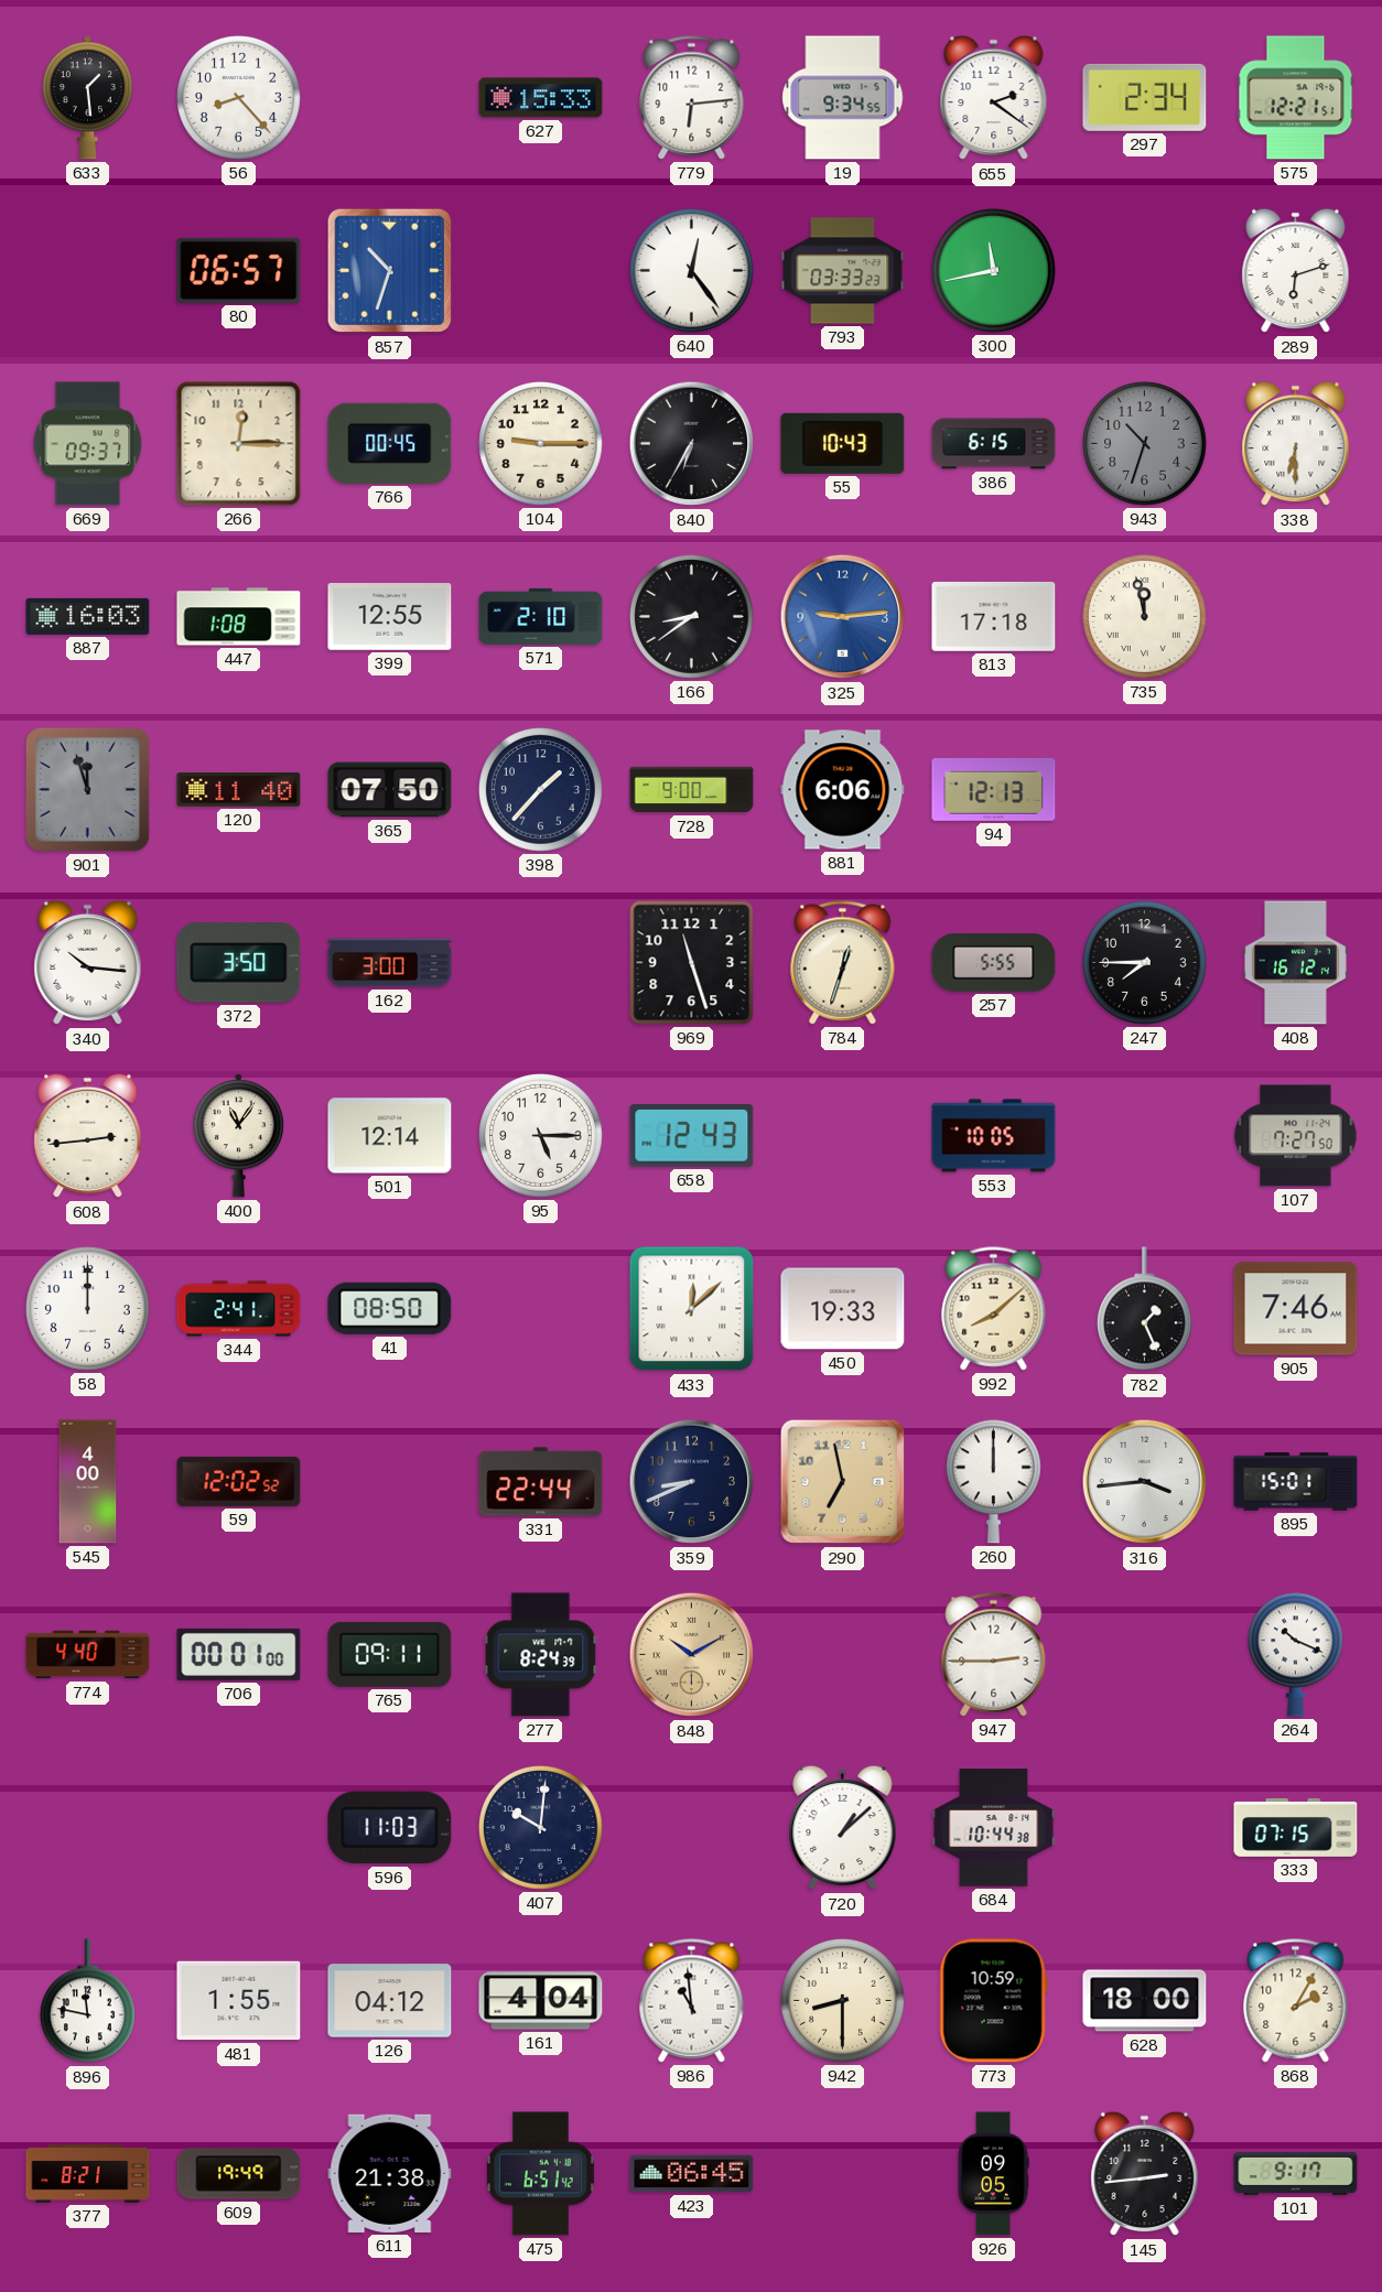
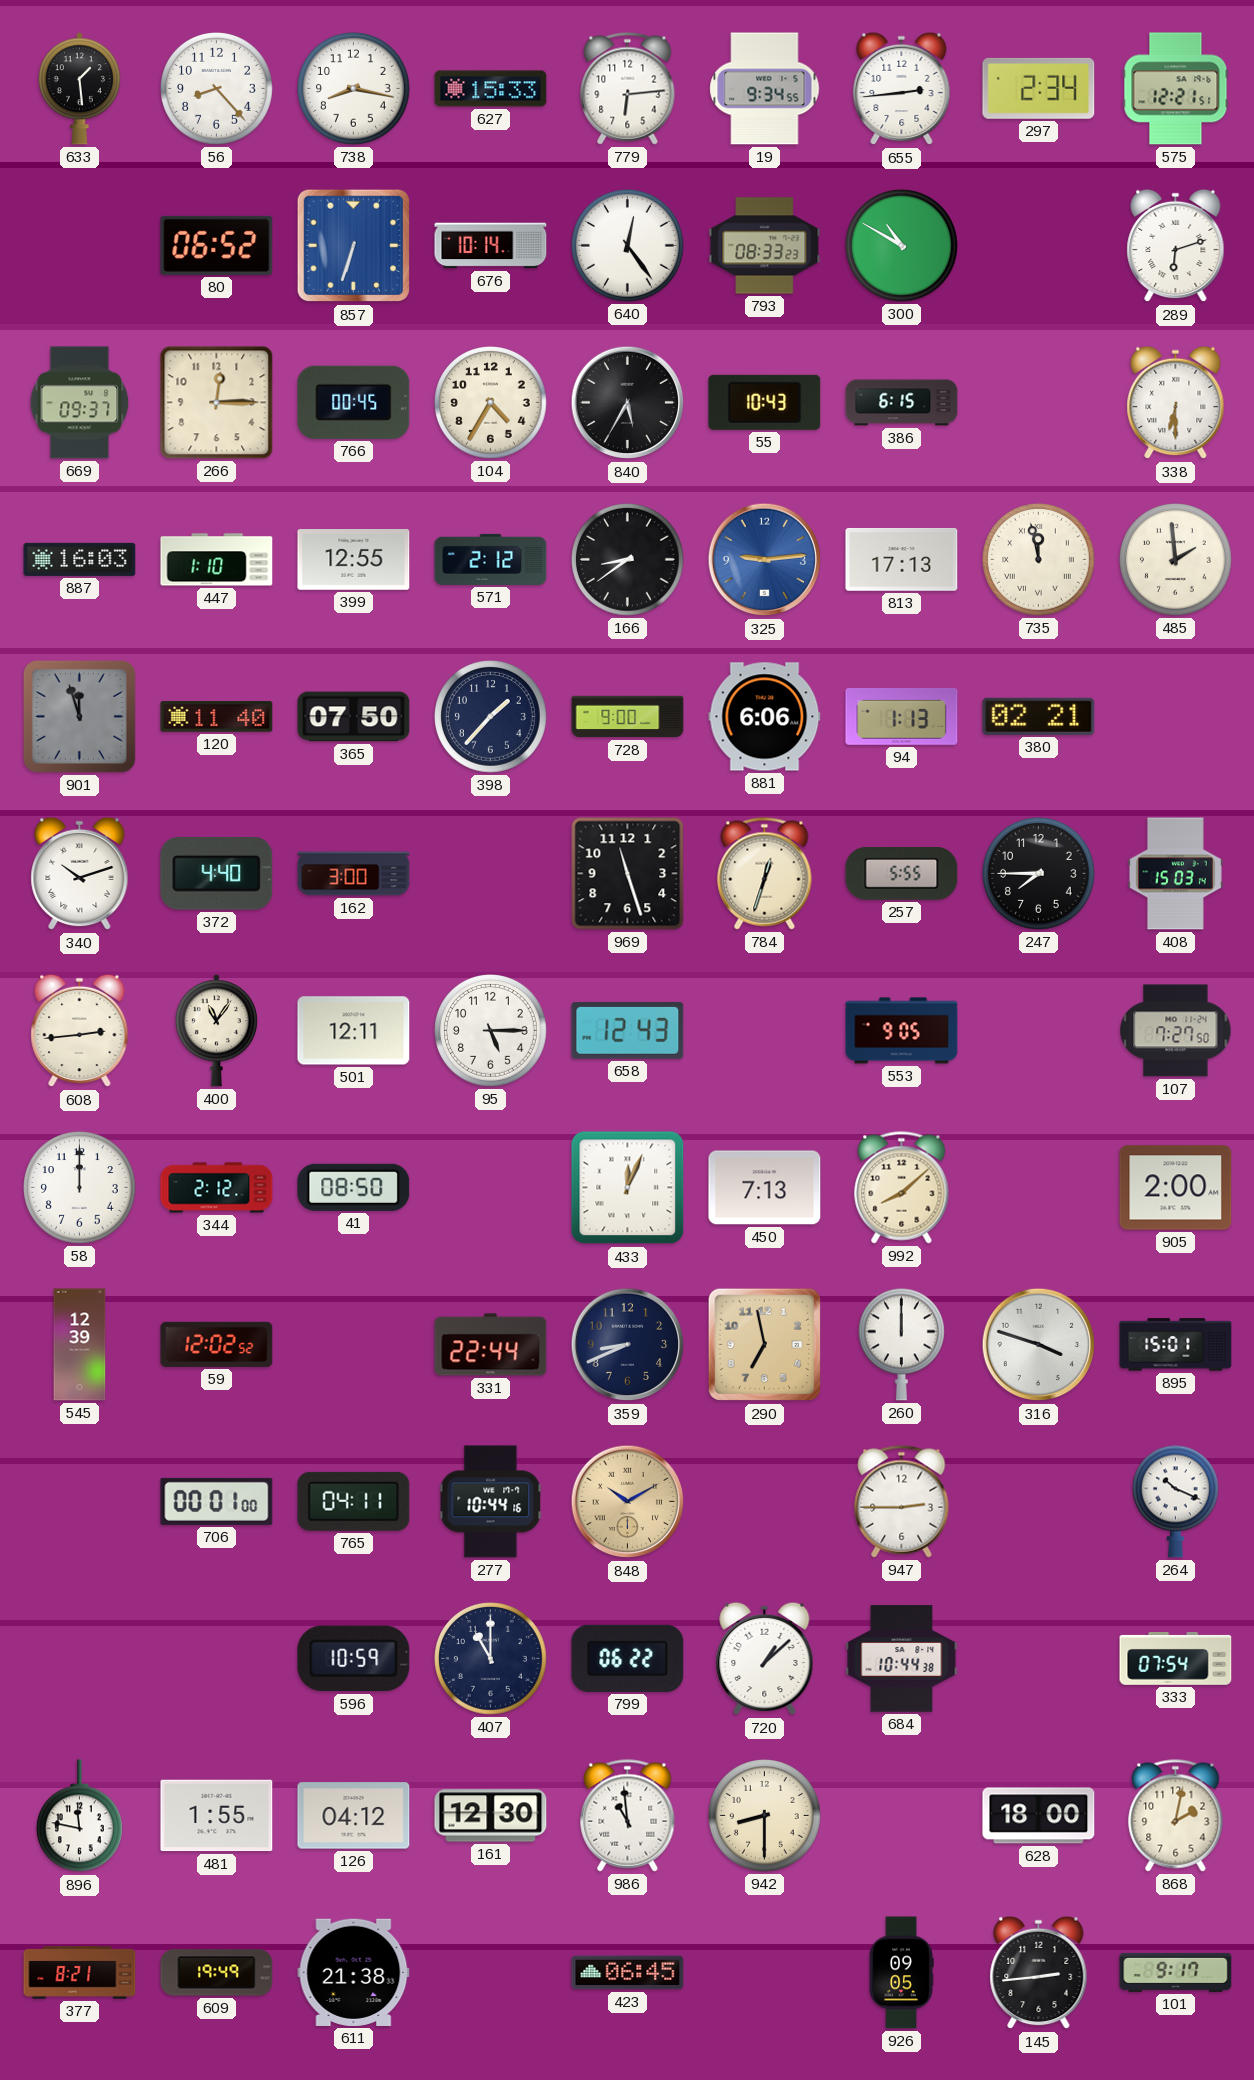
738: none -> 8:17 (354, 89)
655: 2:21 -> 2:44 (902, 89)
80: 06:57 -> 06:52 (217, 245)
857: 10:33 -> 6:33 (354, 246)
676: none -> 10:14 (491, 246)
793: 03:33 -> 08:33 (765, 246)
300: 11:43 -> 10:50 (902, 246)
104: 9:15 -> 4:35 (491, 403)
840: 6:35 -> 5:35 (628, 403)
943: 10:33 -> none (1145, 444)
447: 1:08 -> 1:10 (217, 560)
571: 2:10 -> 2:12 (491, 559)
813: 17:18 -> 17:13 (902, 559)
485: none -> 1:59 (1176, 560)
94: 12:13 -> 1:13 (902, 716)
380: none -> 02:21 (1039, 716)
340: 10:16 -> 10:12 (80, 874)
372: 3:50 -> 4:40 (217, 874)
408: 16:12 -> 15:03 (1175, 874)
501: 12:14 -> 12:11 (354, 1031)
553: 10:05 -> 9:05 (902, 1031)
344: 2:41 -> 2:12 (217, 1188)
433: 12:08 -> 12:04 (628, 1188)
450: 19:33 -> 7:13 (765, 1188)
782: 1:26 -> none (1144, 1309)
905: 7:46 -> 2:00 (1176, 1188)
545: 4:00 -> 12:39 (80, 1345)
316: 3:44 -> 3:48 (1039, 1345)
774: 4:40 -> none (88, 1655)
765: 09:11 -> 04:11 (354, 1501)
277: 8:24 -> 10:44 (491, 1502)
596: 11:03 -> 10:59 (354, 1659)
407: 10:01 -> 11:00 (491, 1659)
799: none -> 06:22 (628, 1658)
333: 07:15 -> 07:54 (1176, 1659)
161: 4:04 -> 12:30 (491, 1816)
773: 10:59 -> none (993, 2001)
868: 2:05 -> 2:02 (1176, 1816)
475: 6:51 -> none (540, 2174)
